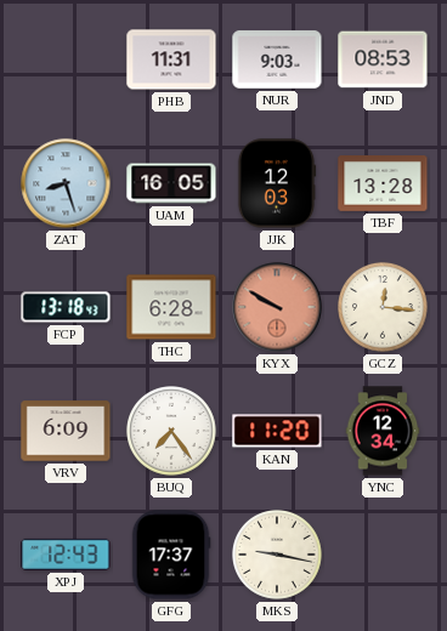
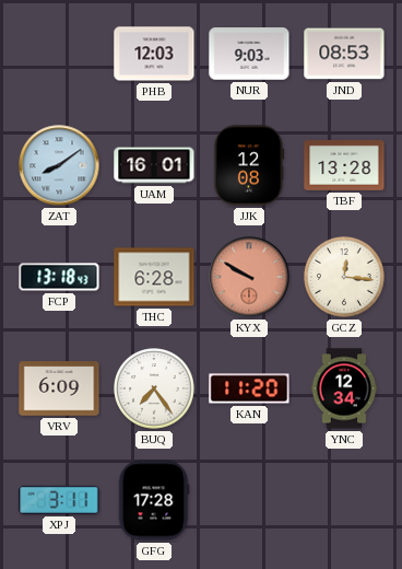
PHB: 11:31 -> 12:03 (154, 54)
ZAT: 8:27 -> 8:09 (59, 165)
UAM: 16:05 -> 16:01 (154, 165)
JJK: 12:03 -> 12:08 (249, 165)
XPJ: 12:43 -> 3:11 (59, 500)
GFG: 17:37 -> 17:28 (154, 500)
MKS: 9:17 -> none (278, 556)
